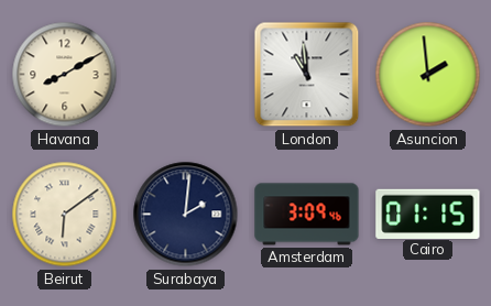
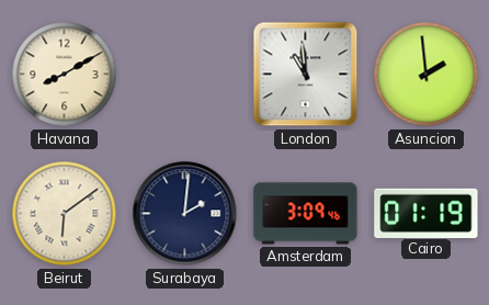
Cairo: 01:15 -> 01:19 (427, 213)
